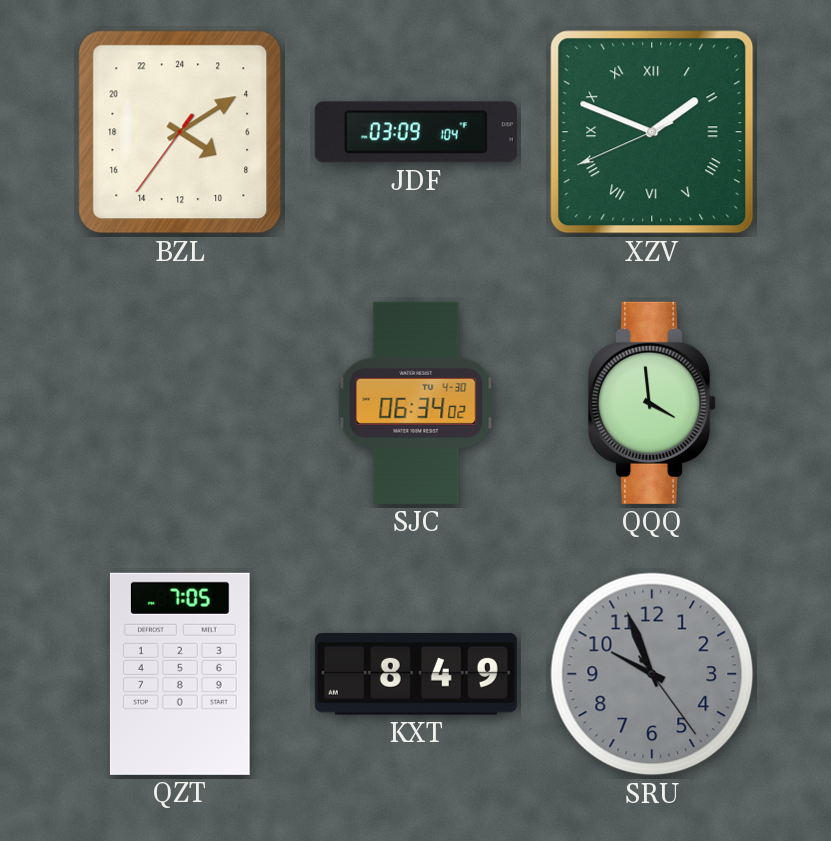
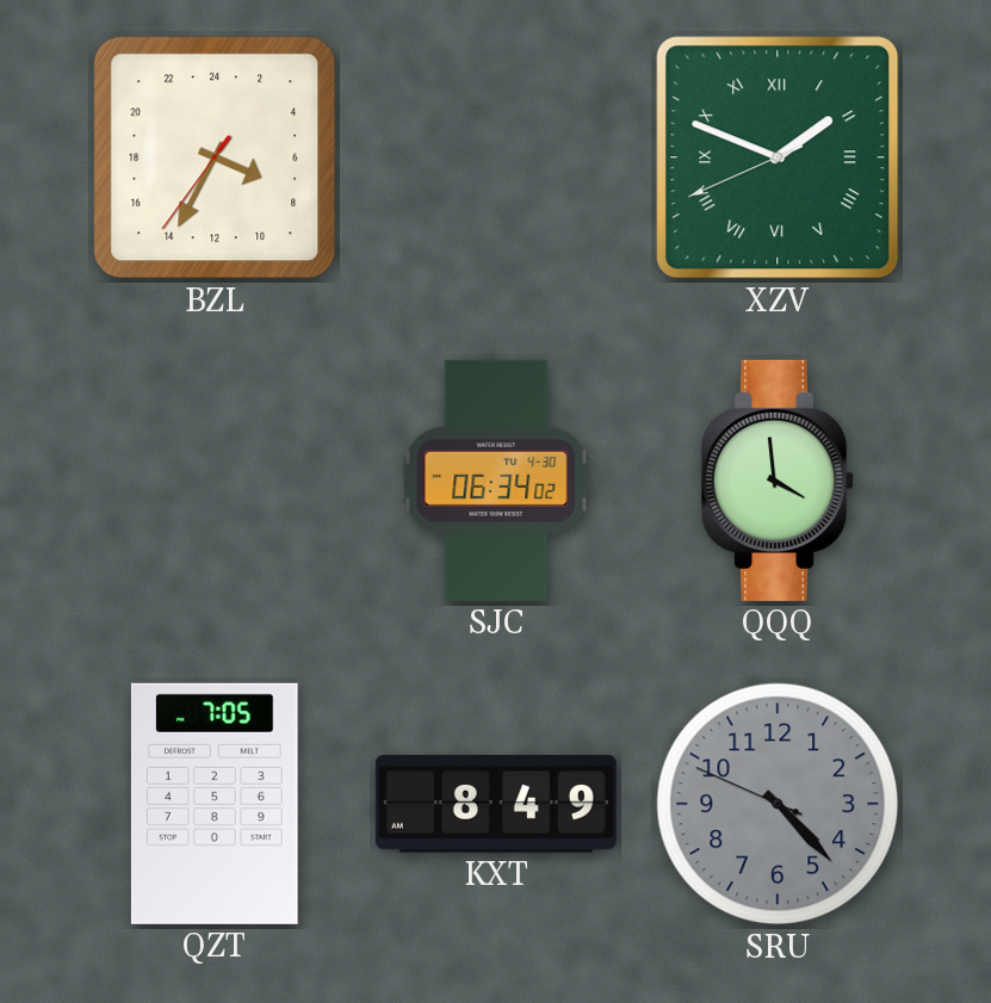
BZL: 8:09 -> 7:34 (215, 157)
JDF: 03:09 -> none (416, 132)
SRU: 9:56 -> 4:22 (778, 804)
